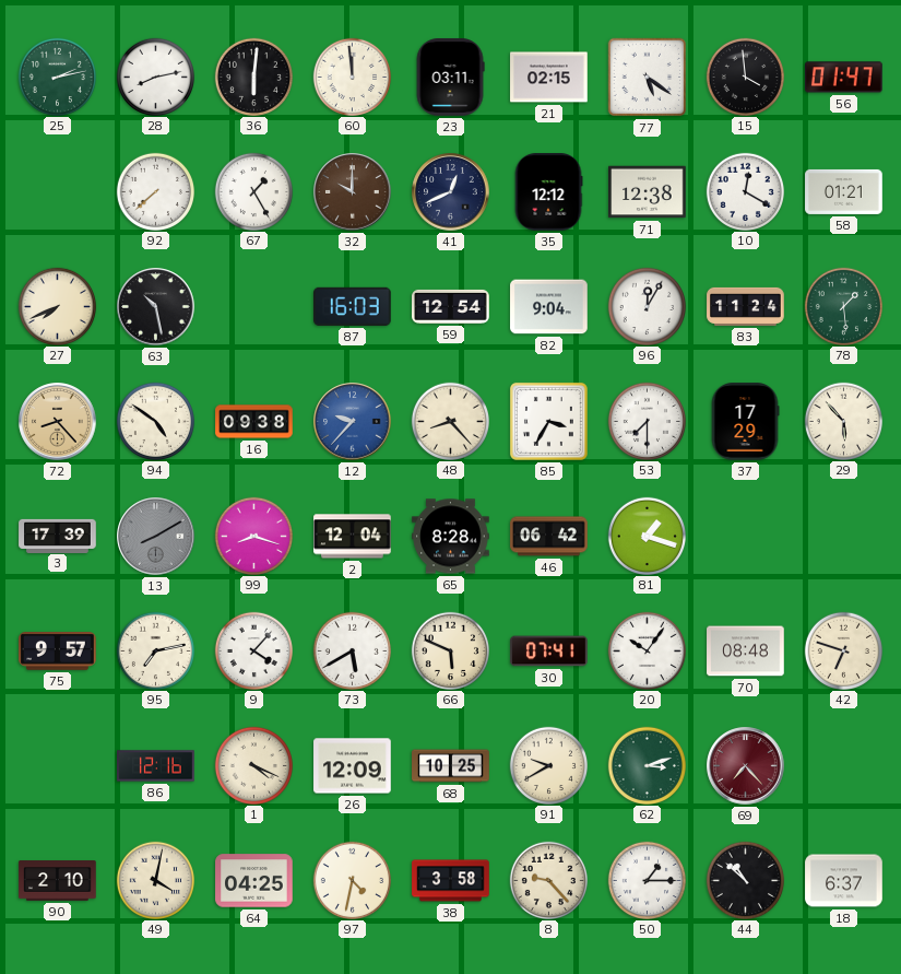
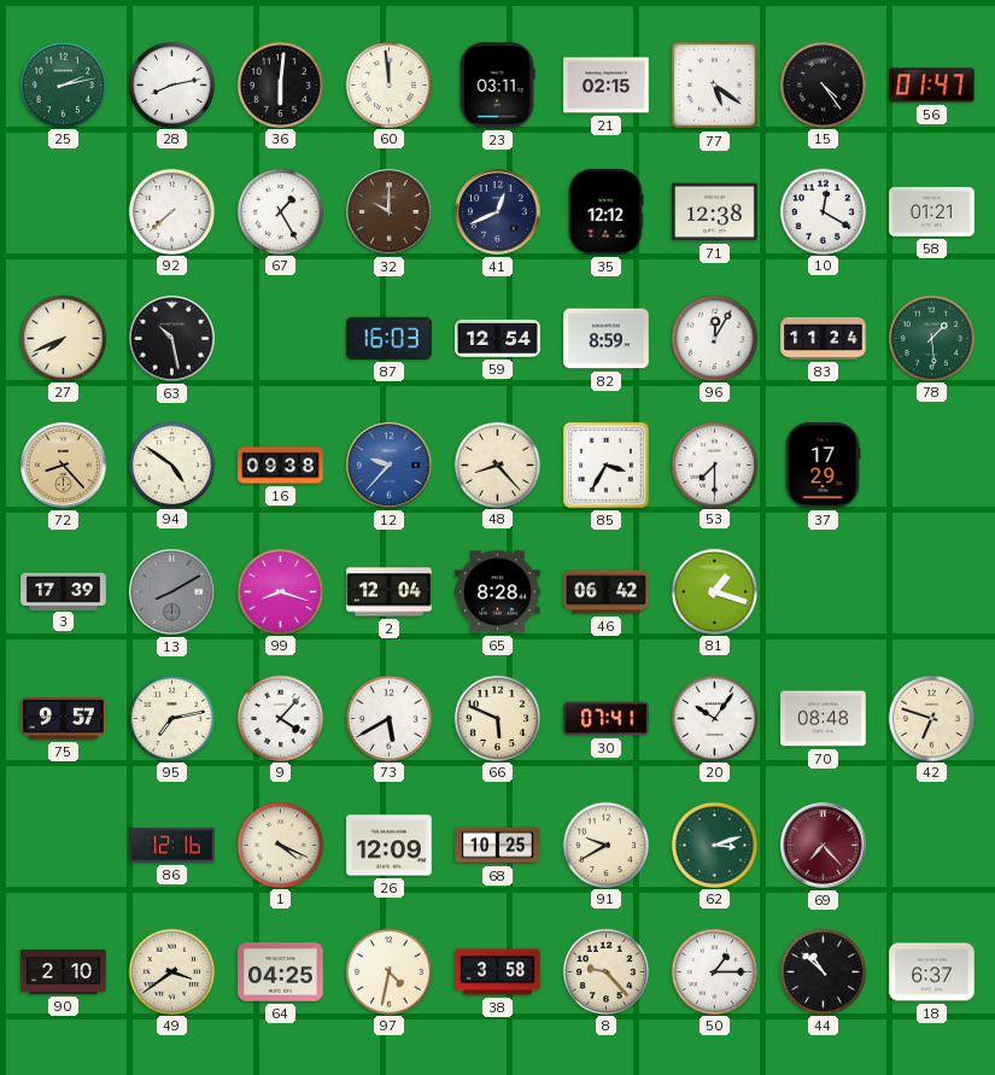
15: 3:59 -> 4:24 (823, 84)
82: 9:04 -> 8:59 (607, 339)
29: 5:53 -> none (843, 421)
49: 4:02 -> 3:39 (171, 971)
